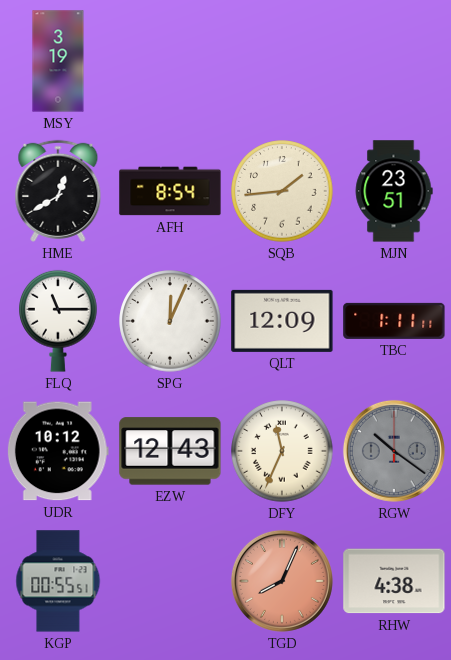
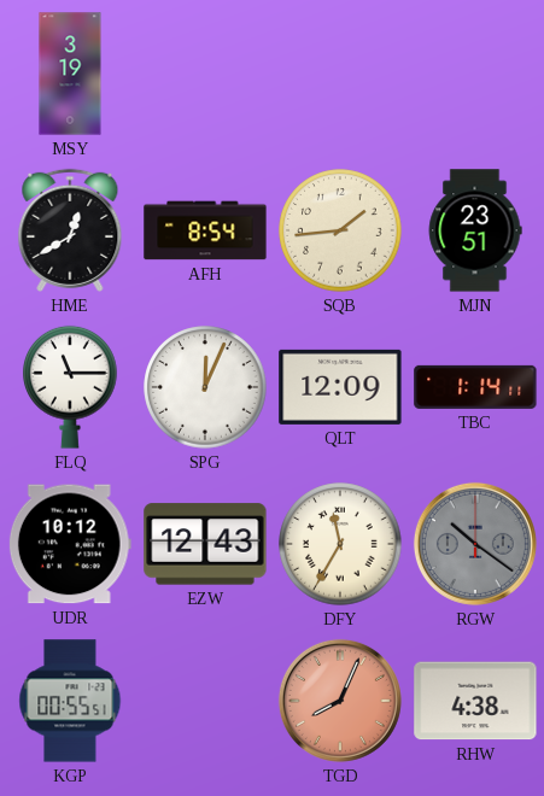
TBC: 1:11 -> 1:14 (475, 387)
DFY: 11:34 -> 11:35 (340, 544)
